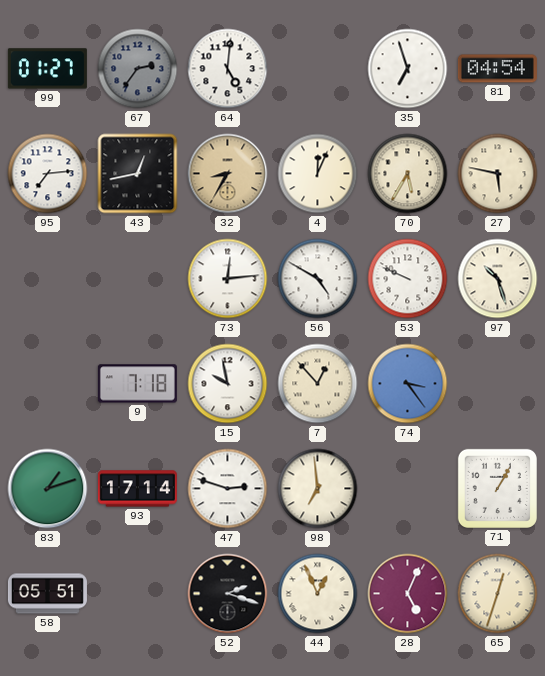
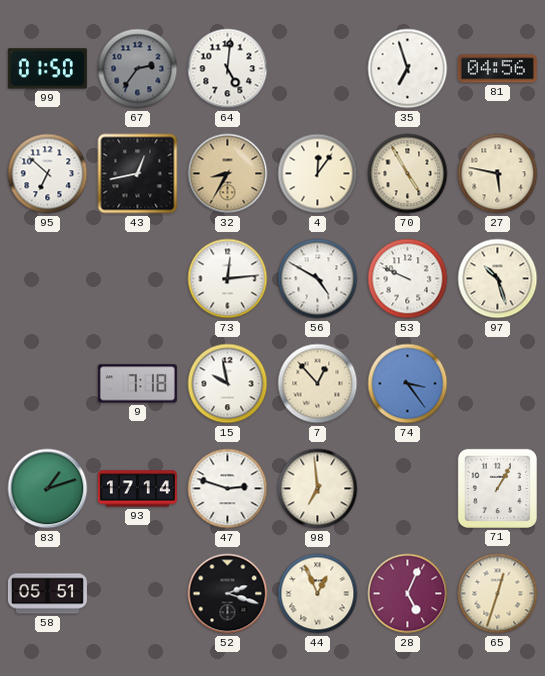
99: 01:27 -> 01:50 (47, 69)
81: 04:54 -> 04:56 (497, 69)
95: 7:14 -> 6:52 (48, 174)
4: 12:04 -> 12:06 (318, 174)
70: 5:35 -> 4:55 (408, 174)
